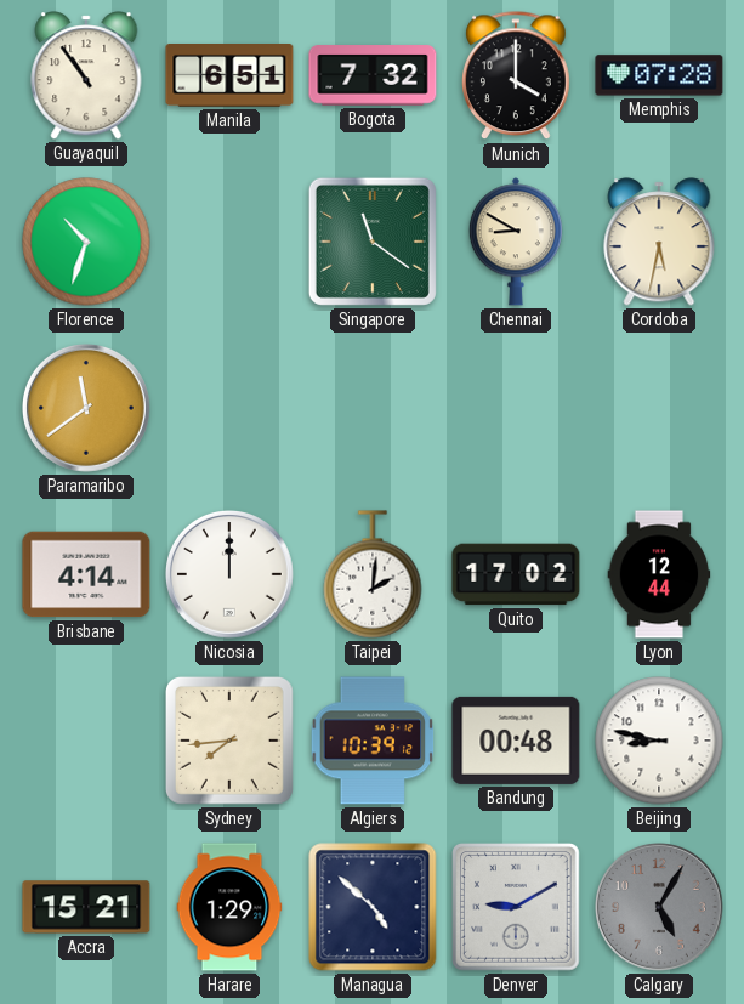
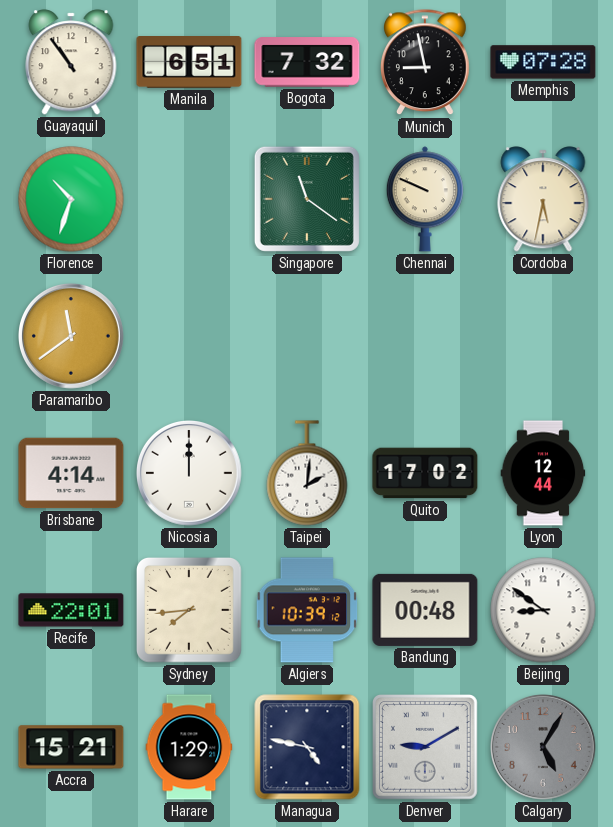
Munich: 4:00 -> 8:58 (426, 63)
Chennai: 8:50 -> 9:49 (425, 199)
Recife: none -> 22:01 (71, 610)
Beijing: 8:47 -> 8:51 (543, 610)
Managua: 4:52 -> 4:47 (307, 747)
